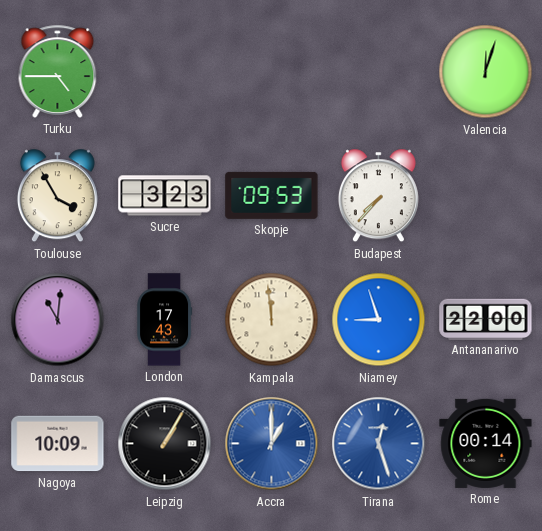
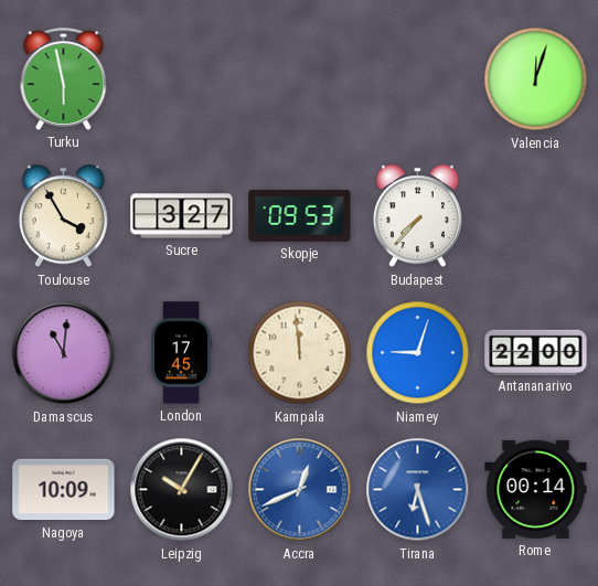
Turku: 4:45 -> 5:58 (64, 78)
Sucre: 3:23 -> 3:27 (182, 216)
London: 17:43 -> 17:45 (181, 353)
Niamey: 8:57 -> 9:03 (418, 353)
Leipzig: 1:05 -> 10:05 (182, 490)
Accra: 1:00 -> 12:41 (300, 490)
Tirana: 12:27 -> 6:27 (418, 490)
